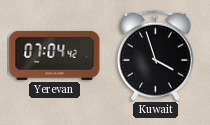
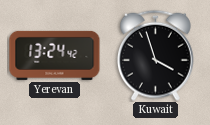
Yerevan: 07:04 -> 13:24 (55, 55)
